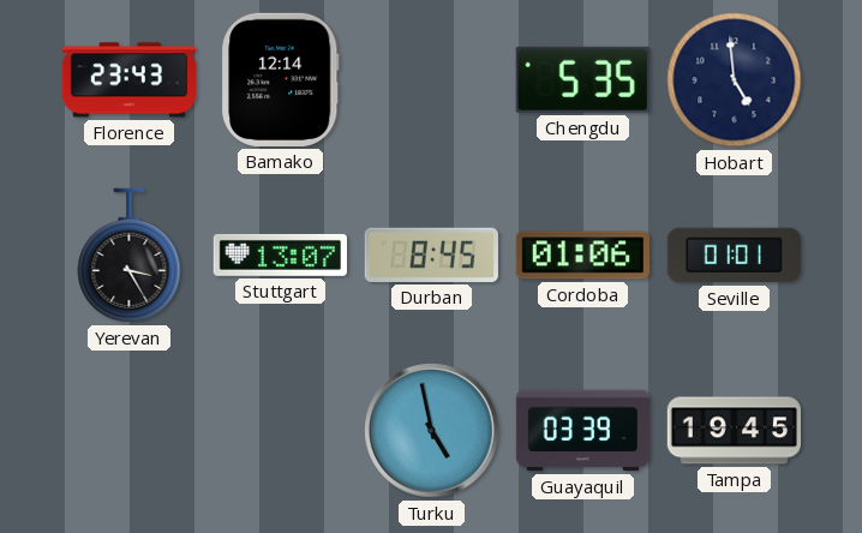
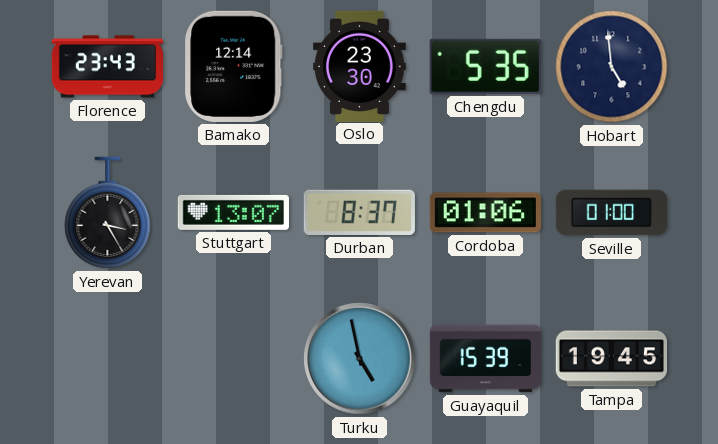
Oslo: none -> 23:30 (360, 66)
Durban: 8:45 -> 8:37 (359, 212)
Seville: 01:01 -> 01:00 (611, 213)
Guayaquil: 03:39 -> 15:39 (485, 359)
